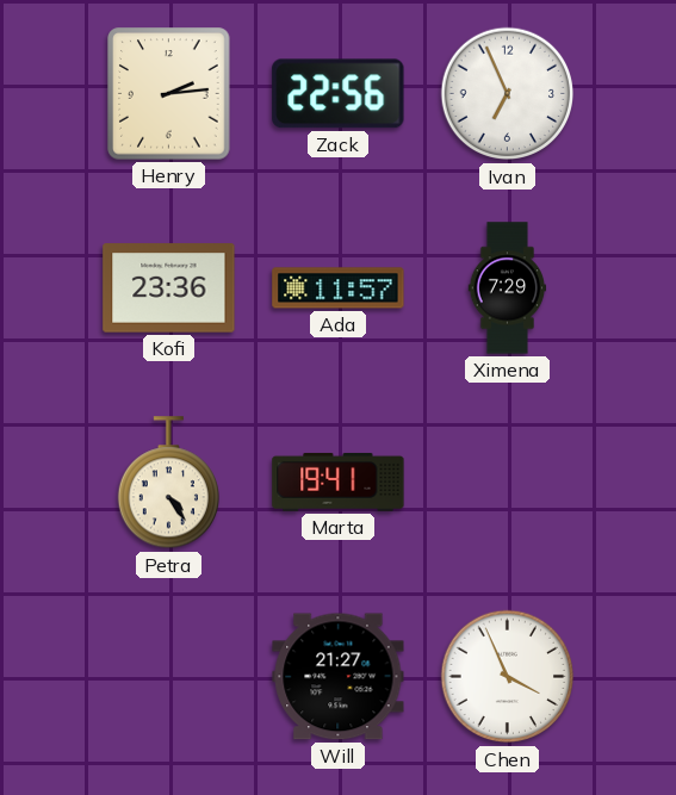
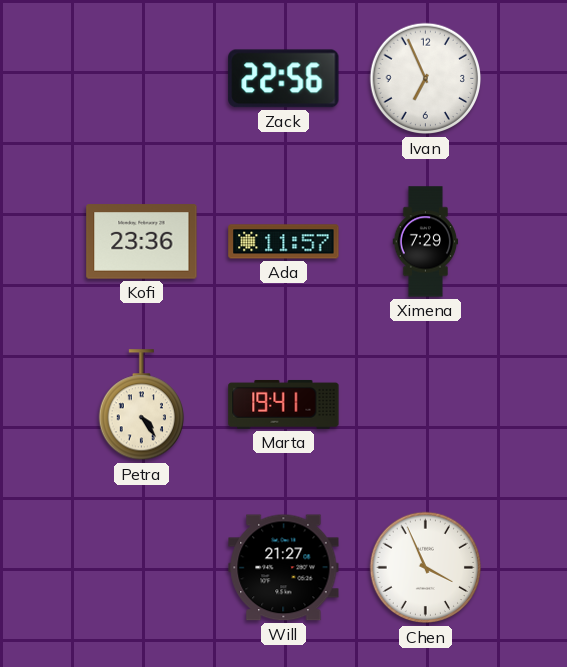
Henry: 2:14 -> none (169, 94)
